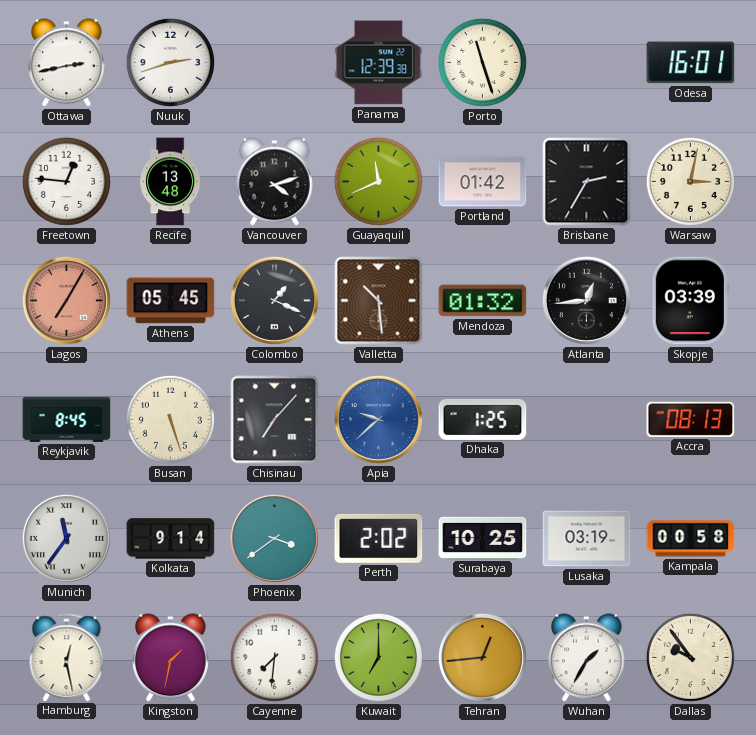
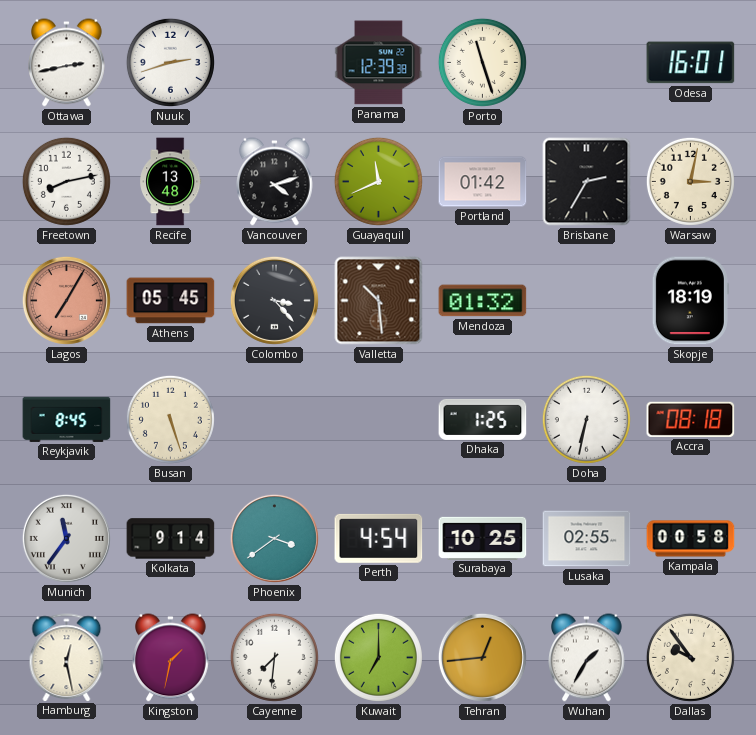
Freetown: 12:46 -> 8:13 (66, 181)
Colombo: 1:19 -> 3:23 (274, 300)
Atlanta: 12:44 -> none (586, 300)
Skopje: 03:39 -> 18:19 (690, 301)
Chisinau: 7:07 -> none (275, 420)
Apia: 9:38 -> none (378, 419)
Doha: none -> 6:32 (586, 419)
Accra: 08:13 -> 08:18 (691, 419)
Perth: 2:02 -> 4:54 (379, 538)
Lusaka: 03:19 -> 02:55 (587, 539)
